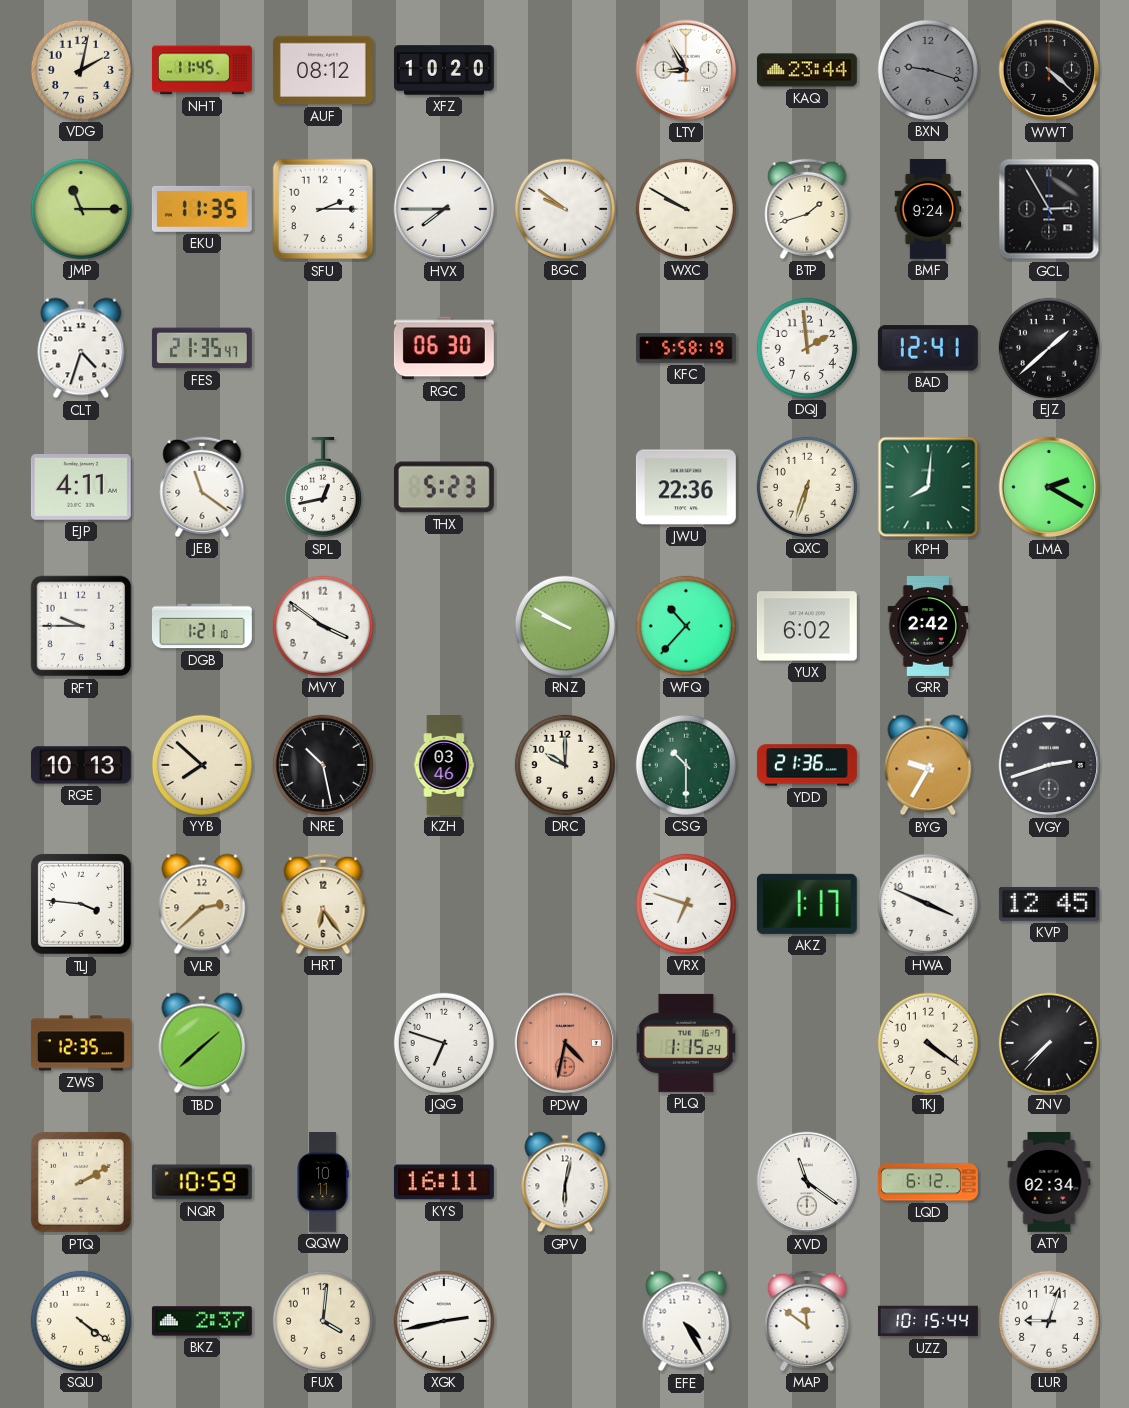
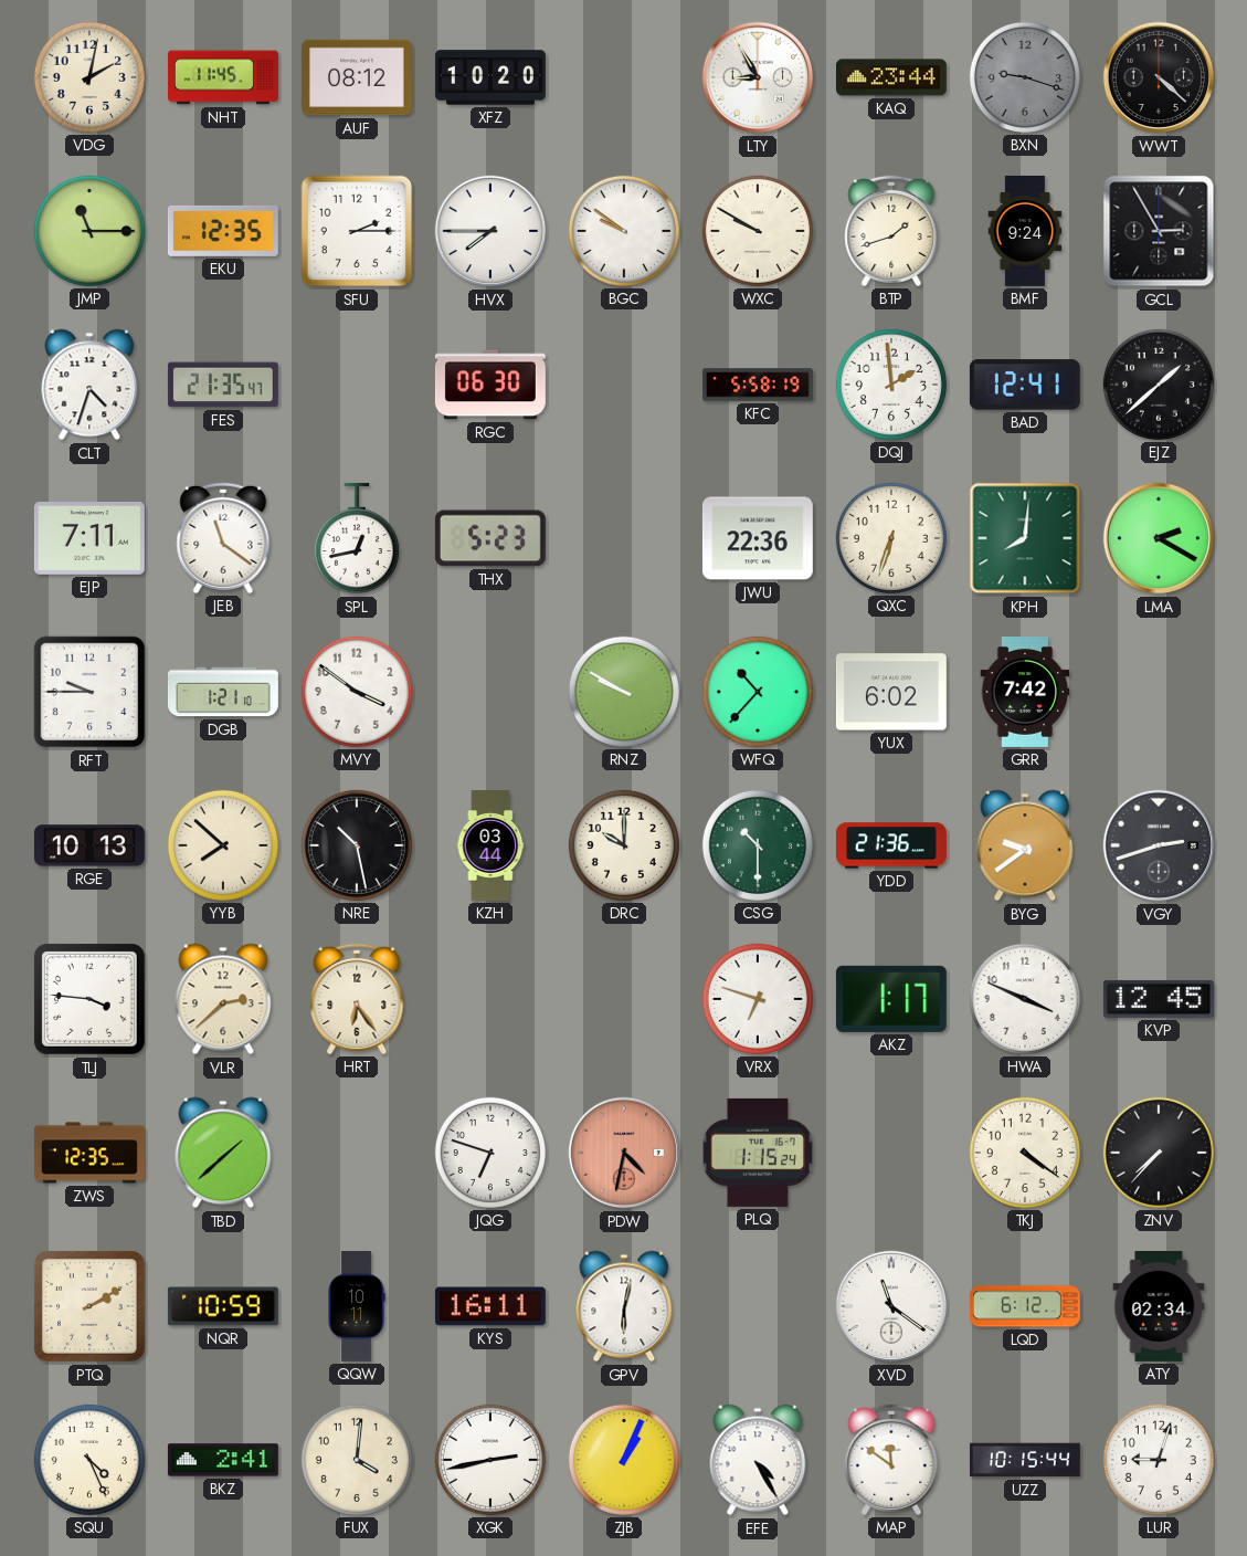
EKU: 11:35 -> 12:35 (223, 231)
EJP: 4:11 -> 7:11 (89, 539)
GRR: 2:42 -> 7:42 (1025, 692)
KZH: 03:46 -> 03:44 (490, 847)
BYG: 9:35 -> 9:39 (1025, 845)
SQU: 4:21 -> 4:26 (89, 1460)
BKZ: 2:37 -> 2:41 (223, 1460)
ZJB: none -> 1:04 (624, 1460)
